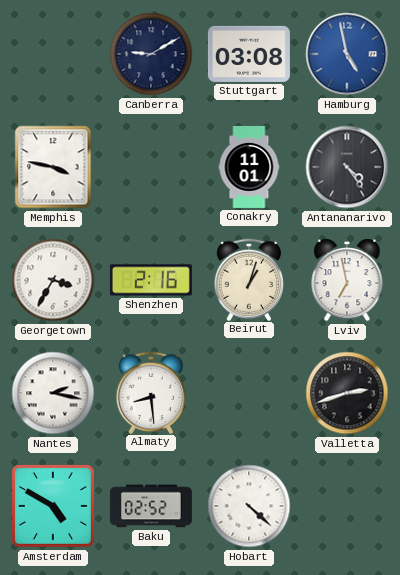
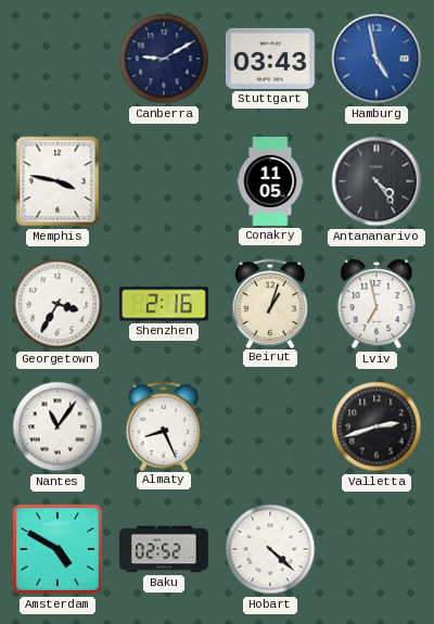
Stuttgart: 03:08 -> 03:43 (270, 59)
Conakry: 11:01 -> 11:05 (270, 181)
Nantes: 2:17 -> 11:06 (58, 426)
Almaty: 8:29 -> 8:26 (164, 425)
